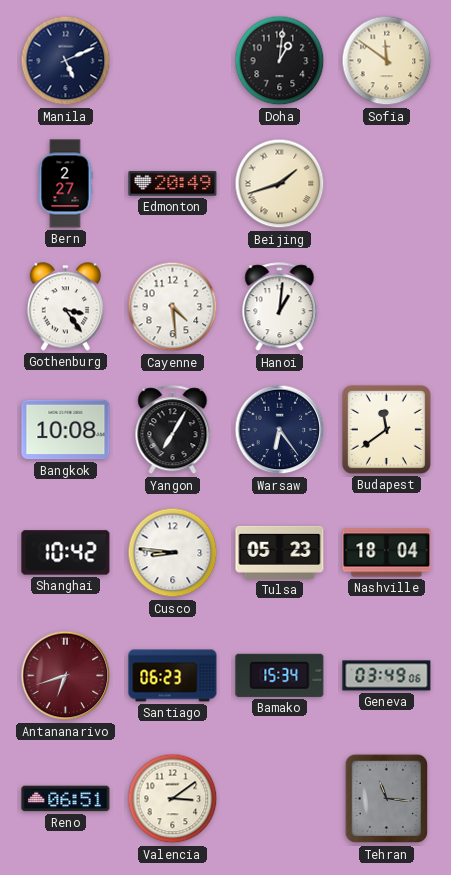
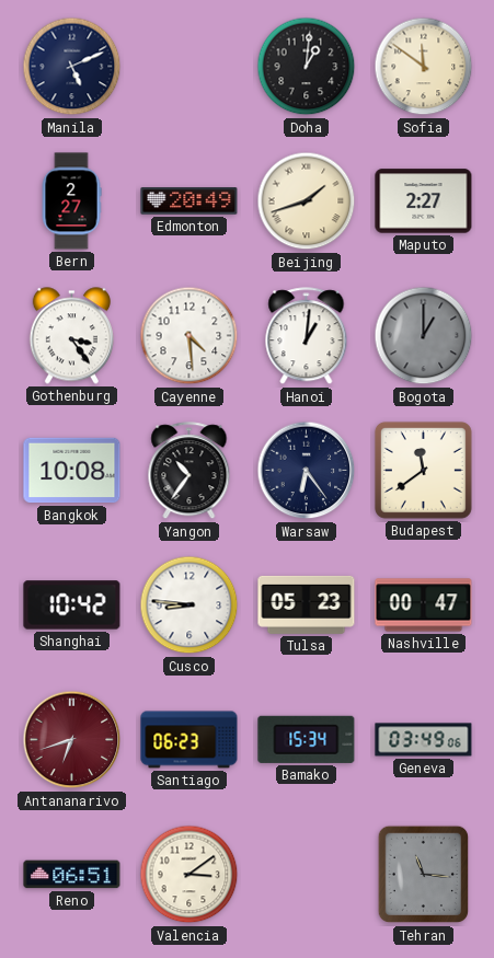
Maputo: none -> 2:27 (424, 201)
Bogota: none -> 1:00 (424, 336)
Yangon: 7:05 -> 10:36 (189, 471)
Nashville: 18:04 -> 00:47 (424, 605)
